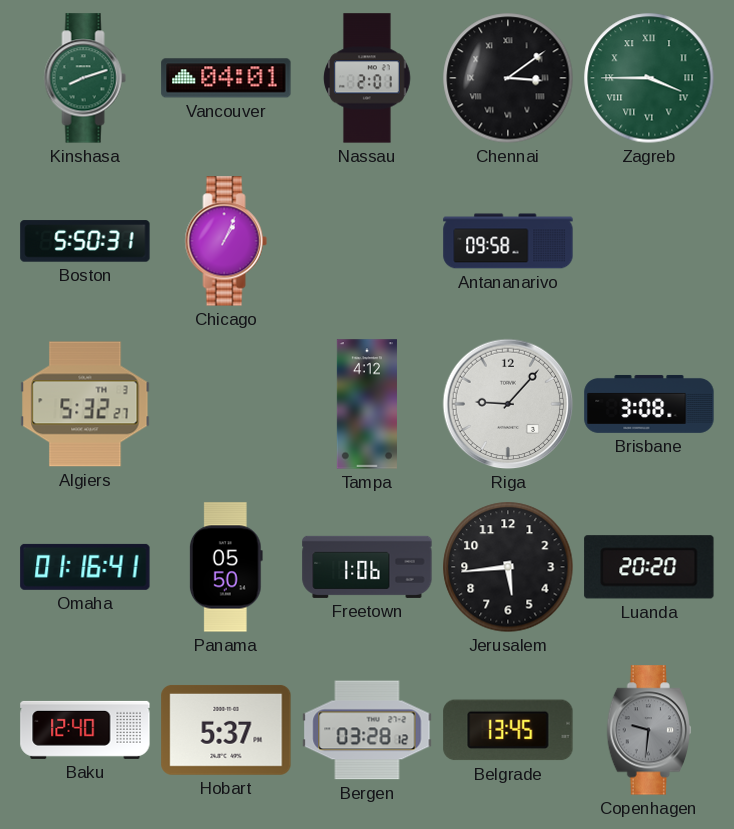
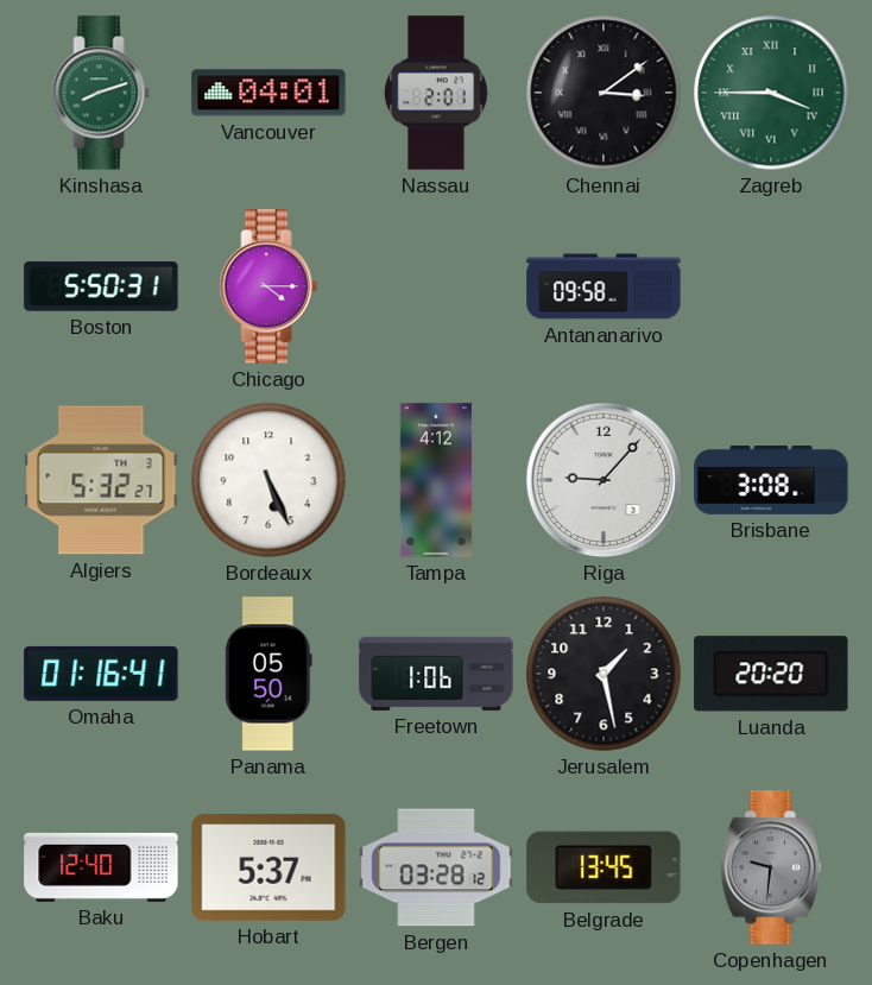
Chicago: 1:04 -> 4:15 (268, 286)
Bordeaux: none -> 5:26 (268, 480)
Jerusalem: 5:44 -> 1:28 (604, 674)
